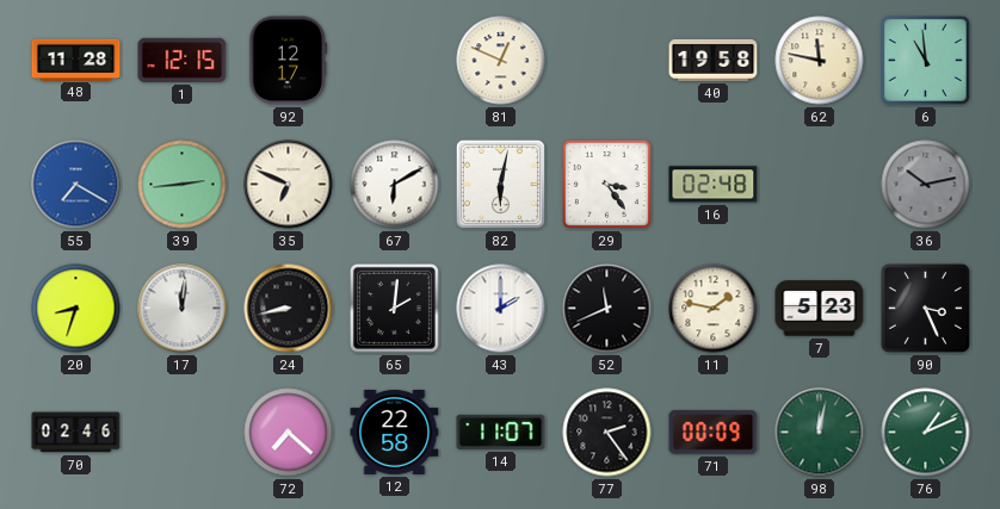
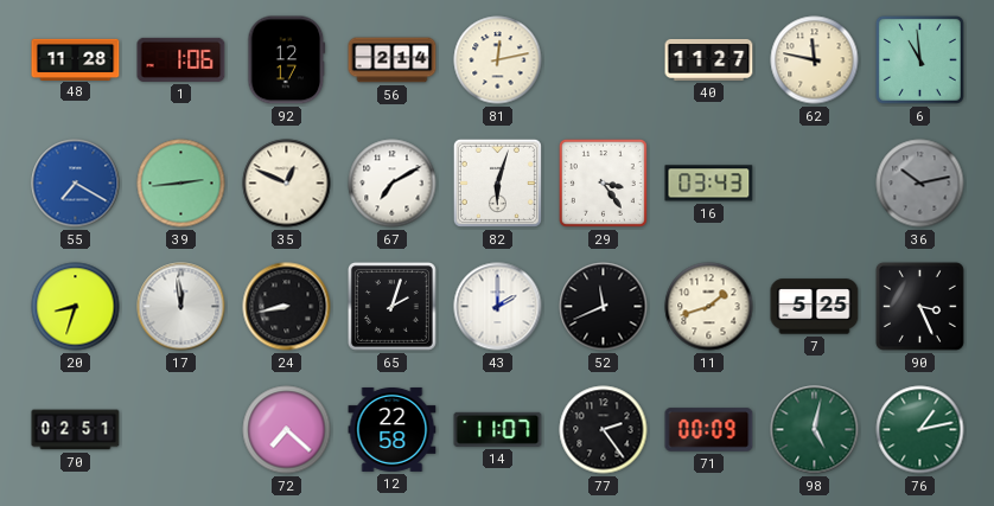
1: 12:15 -> 1:06 (181, 59)
56: none -> 2:14 (393, 60)
81: 12:49 -> 12:13 (498, 60)
40: 19:58 -> 11:27 (709, 59)
35: 6:49 -> 12:49 (287, 184)
67: 6:10 -> 7:10 (393, 184)
82: 6:02 -> 6:03 (497, 182)
16: 02:48 -> 03:43 (709, 184)
17: 12:01 -> 11:59 (181, 307)
65: 2:01 -> 2:03 (391, 306)
11: 1:47 -> 1:42 (709, 307)
7: 5:23 -> 5:25 (815, 307)
70: 02:46 -> 02:51 (76, 430)
98: 12:02 -> 5:02 (815, 430)
76: 1:11 -> 1:13 (920, 430)
